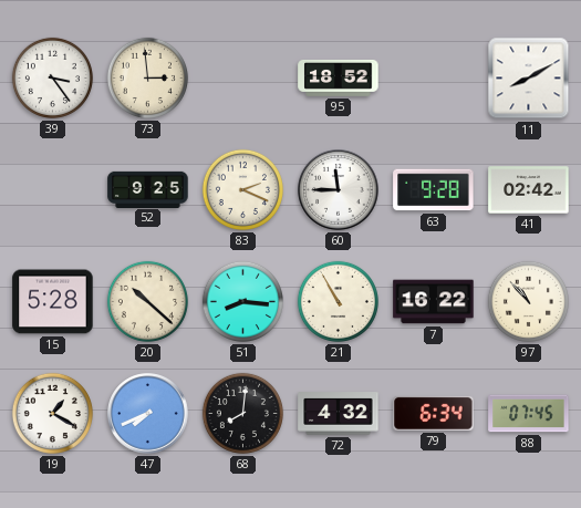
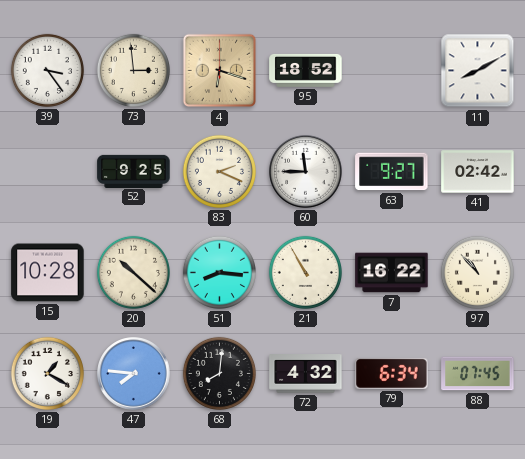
4: none -> 6:18 (220, 71)
63: 9:28 -> 9:27 (392, 172)
15: 5:28 -> 10:28 (48, 273)
47: 7:41 -> 7:46 (134, 374)
